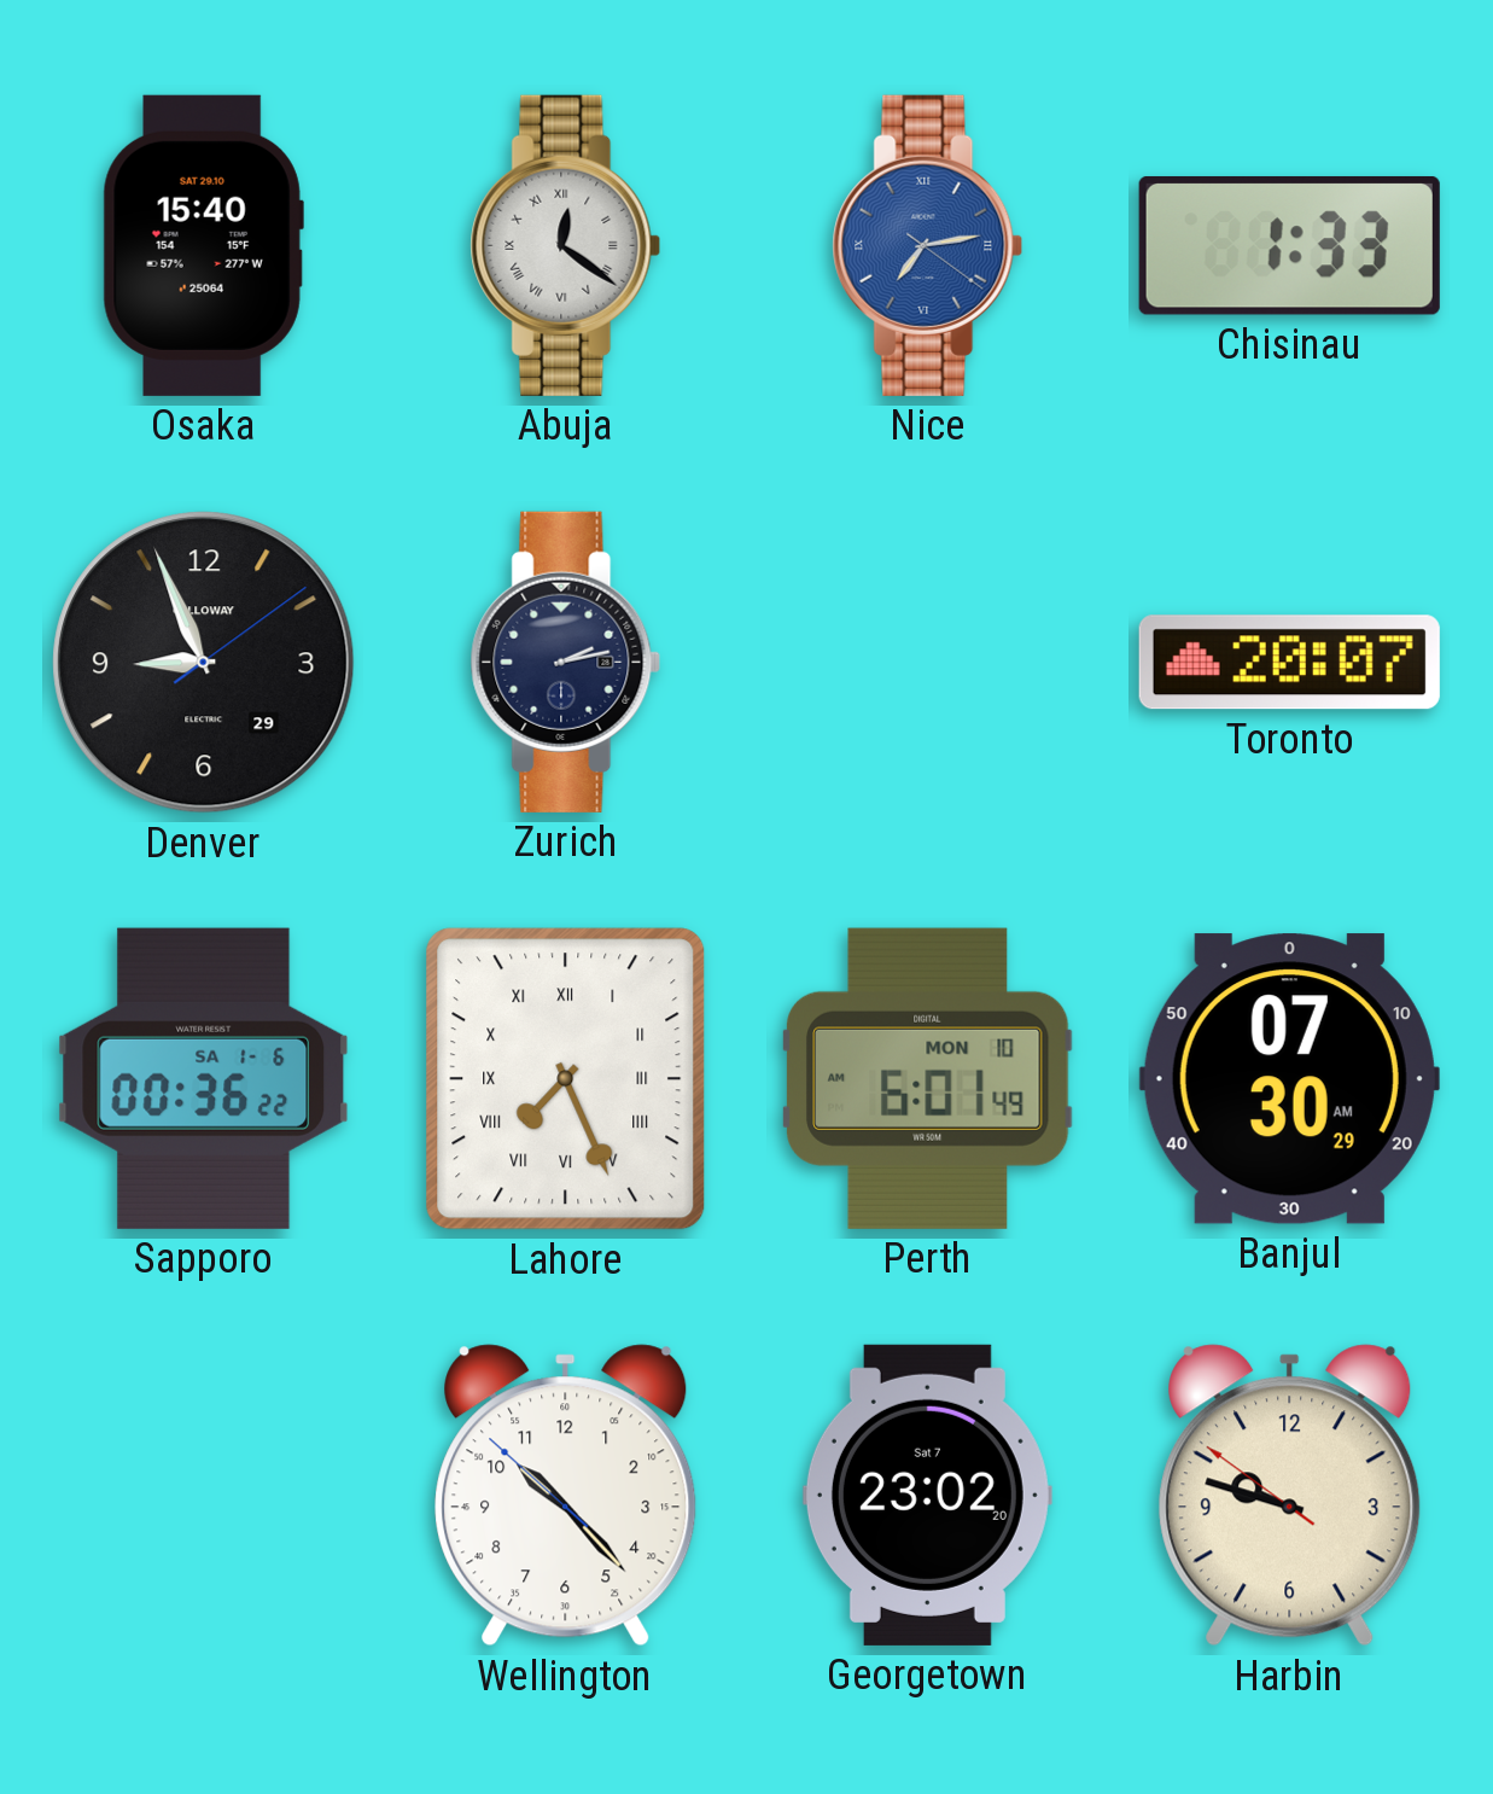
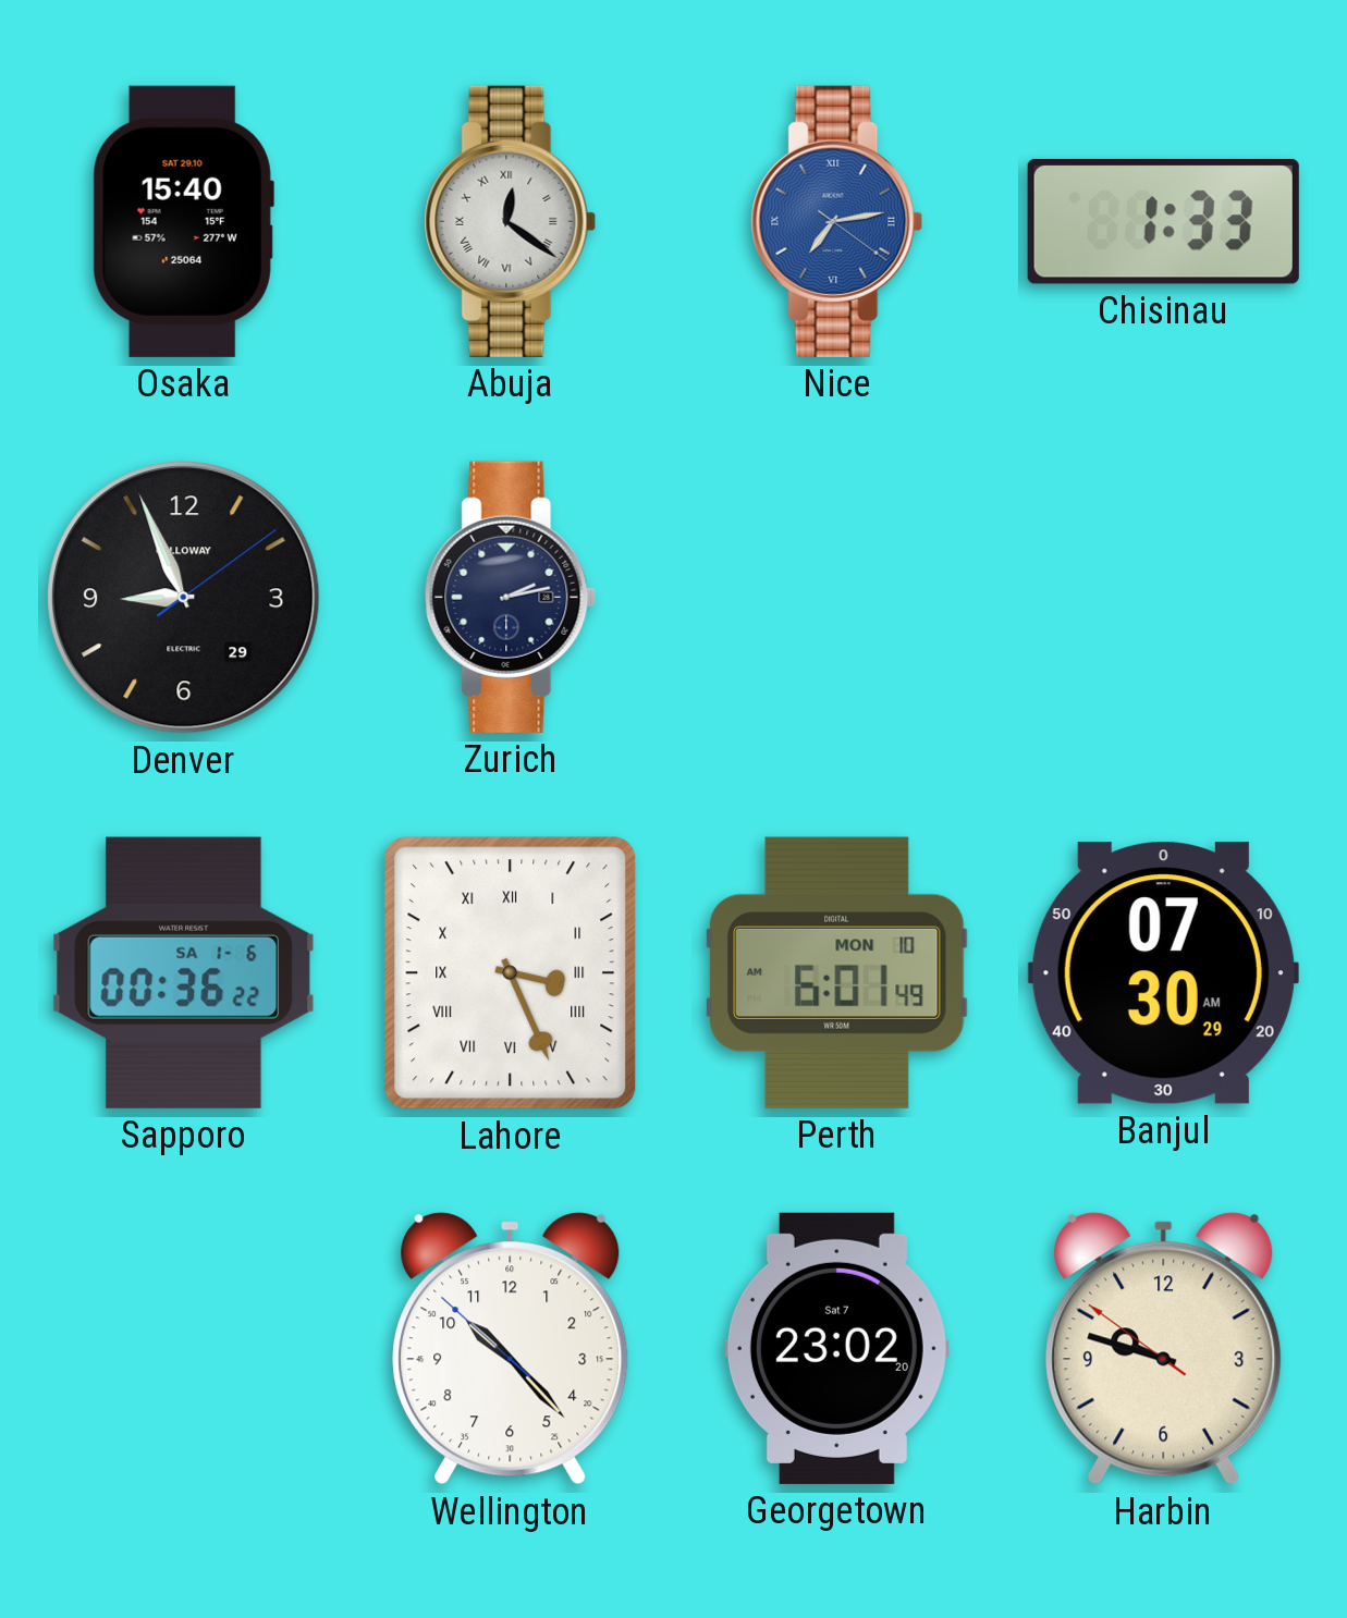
Toronto: 20:07 -> none (1289, 663)
Lahore: 7:26 -> 3:26 (511, 973)
